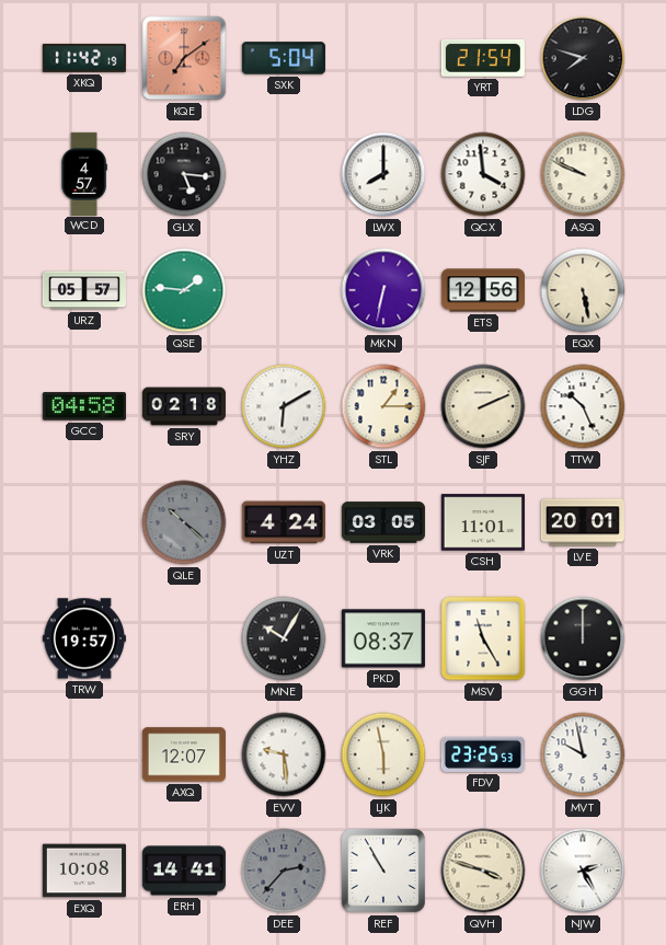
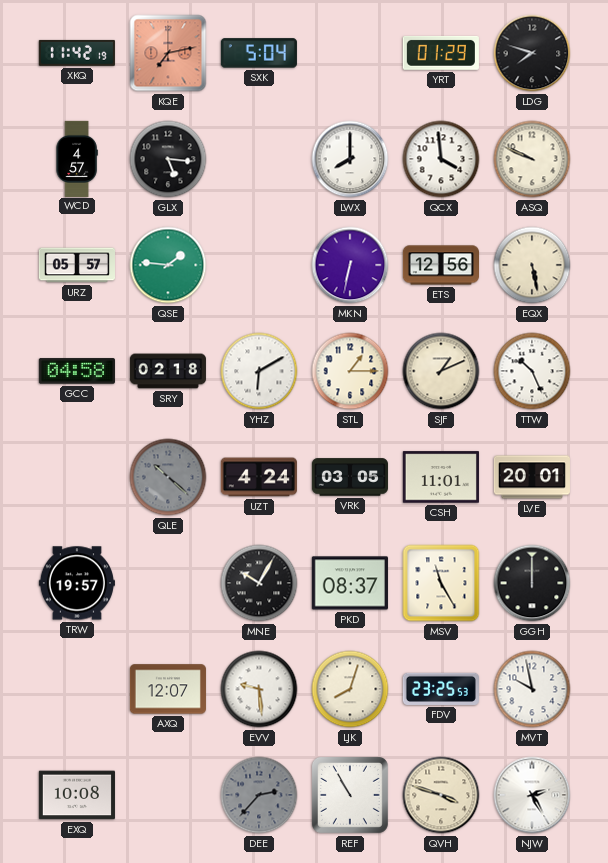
KQE: 7:09 -> 7:13 (168, 53)
YRT: 21:54 -> 01:29 (441, 53)
SJF: 2:11 -> 1:11 (441, 371)
LJK: 5:58 -> 8:03 (350, 689)
ERH: 14:41 -> none (184, 871)
